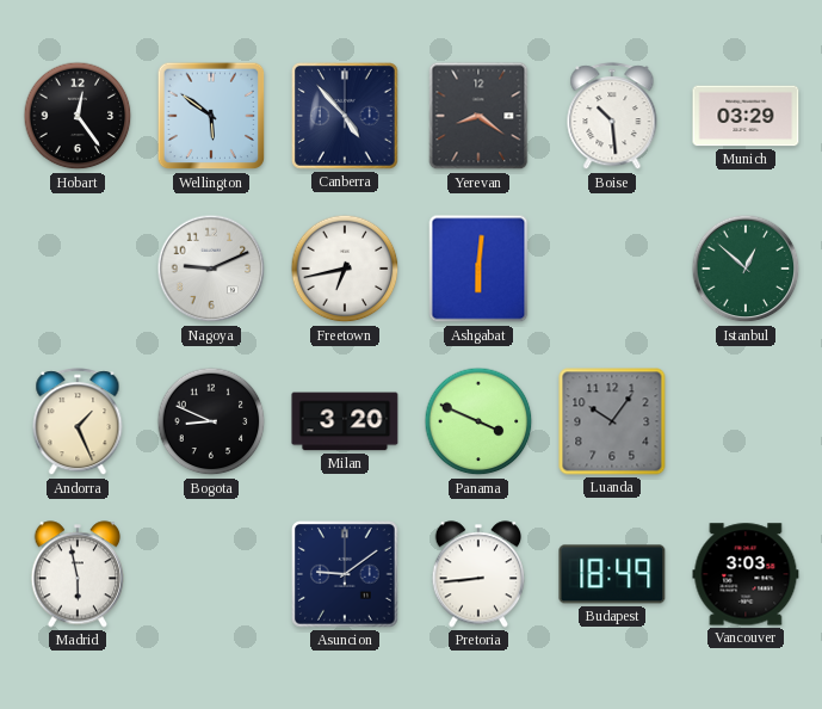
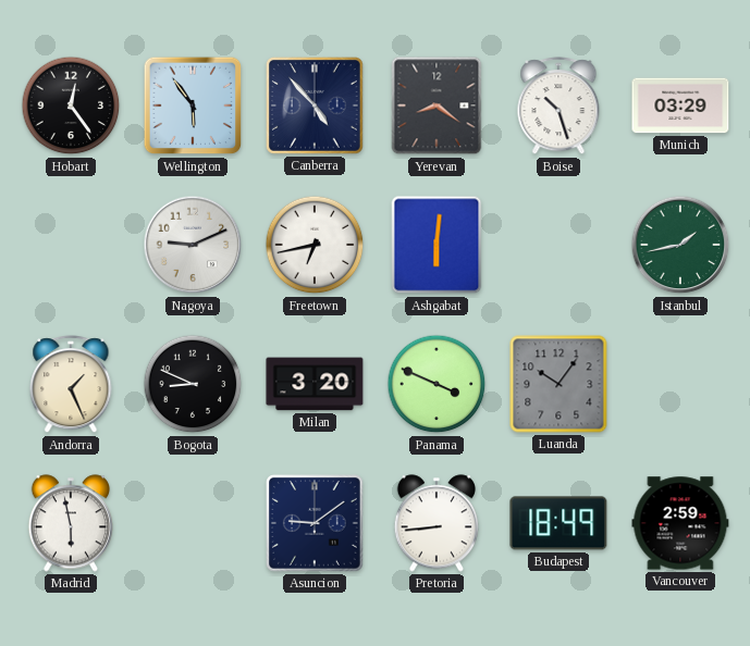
Wellington: 5:51 -> 5:54 (193, 105)
Boise: 10:29 -> 10:27 (558, 107)
Istanbul: 12:52 -> 1:43 (680, 245)
Vancouver: 3:03 -> 2:59 (680, 523)
